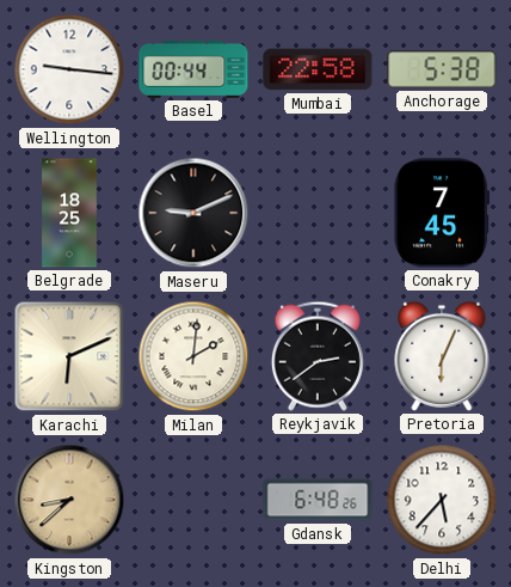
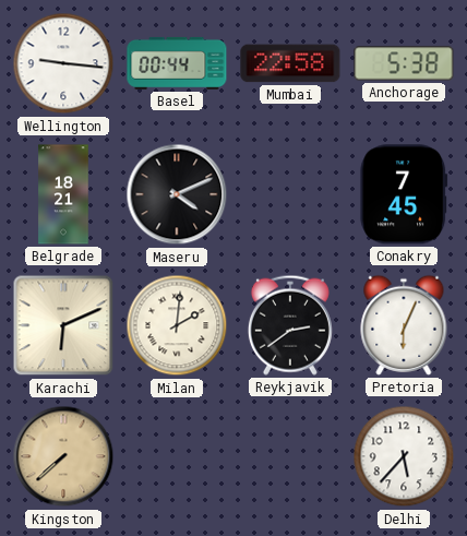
Belgrade: 18:25 -> 18:21 (63, 194)
Maseru: 9:11 -> 4:11 (177, 194)
Kingston: 8:38 -> 7:38 (63, 456)
Gdansk: 6:48 -> none (318, 500)
